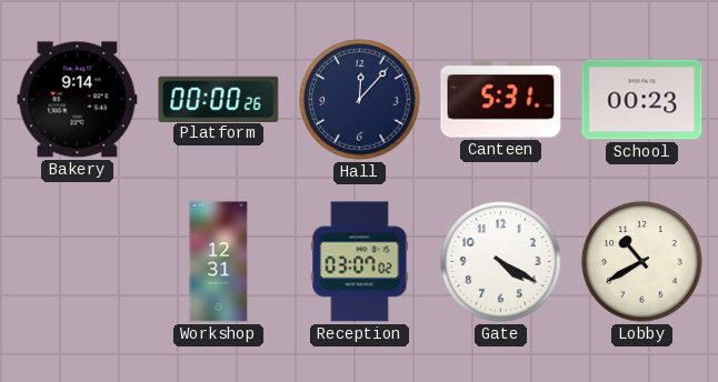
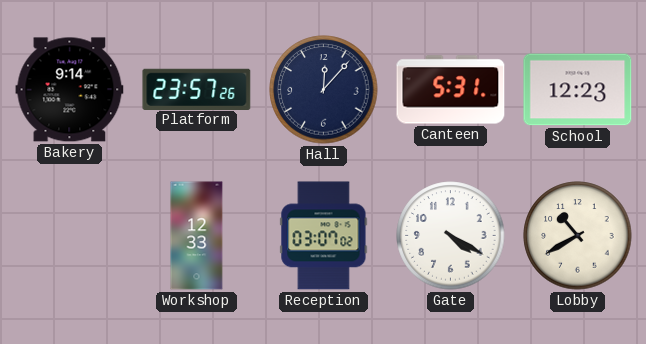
Platform: 00:00 -> 23:57 (197, 89)
School: 00:23 -> 12:23 (578, 90)
Workshop: 12:31 -> 12:33 (197, 236)
